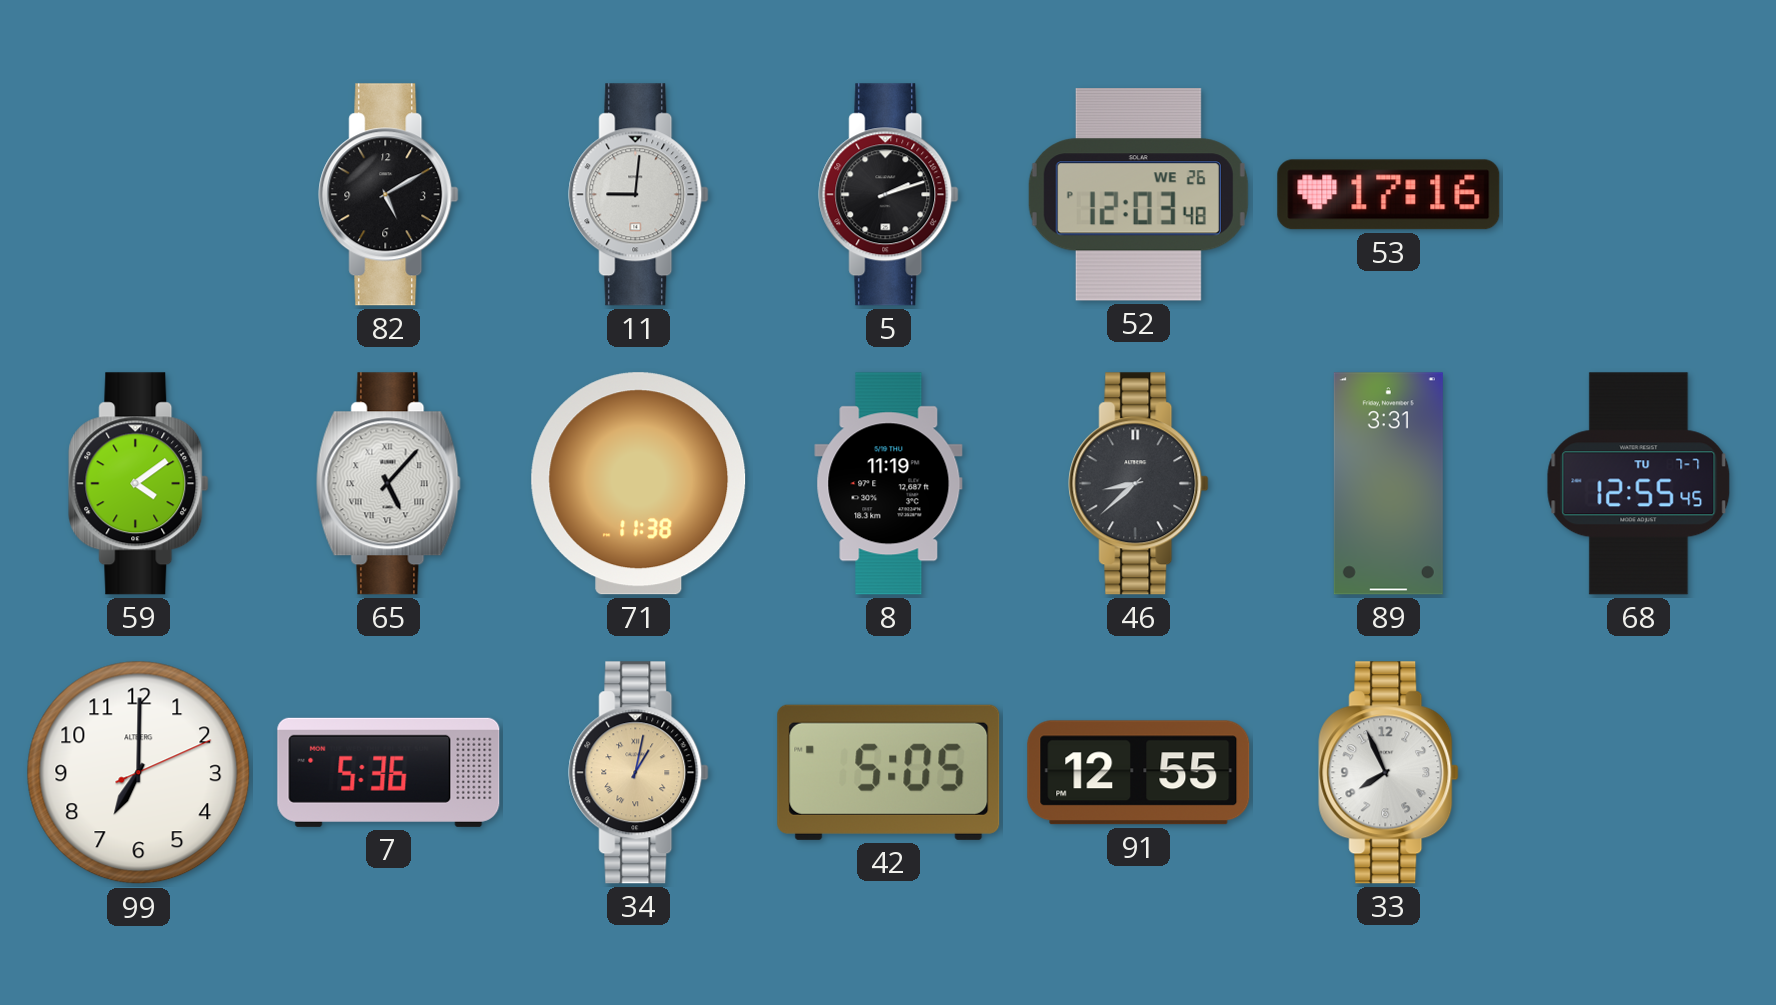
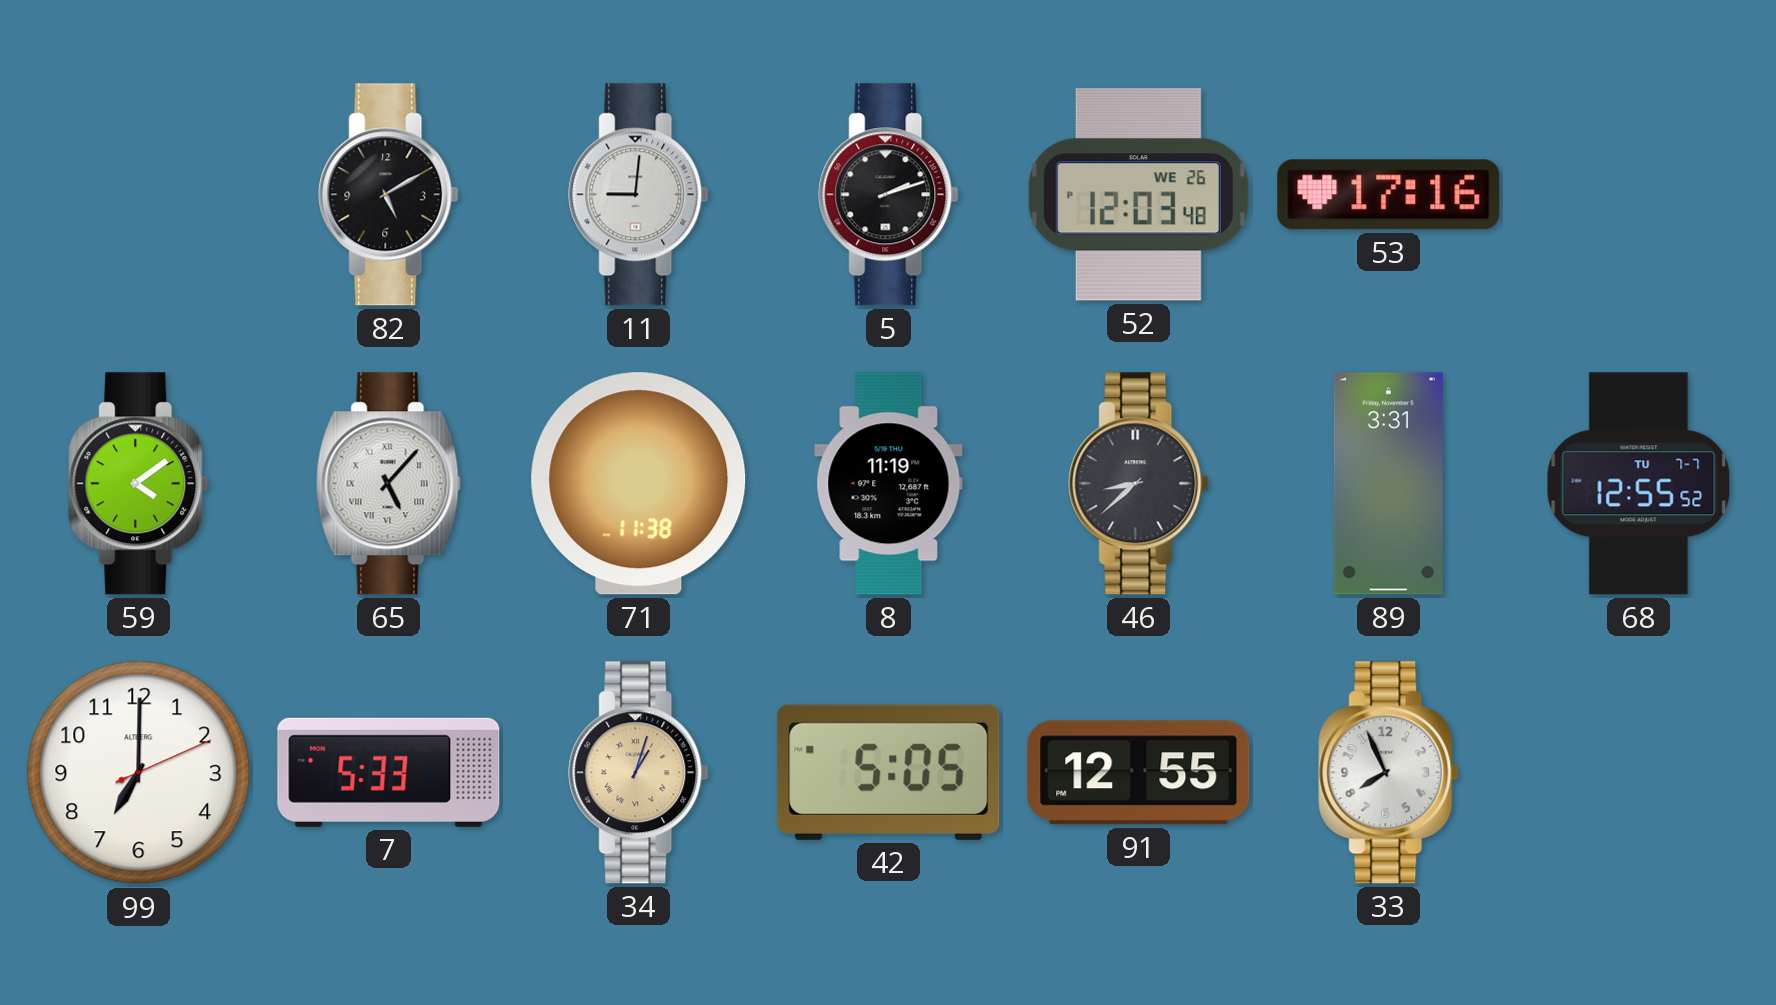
68: 12:55:45 -> 12:55:52 (1639, 484)
7: 5:36 -> 5:33 (389, 772)
34: 1:02 -> 1:03 (639, 773)
